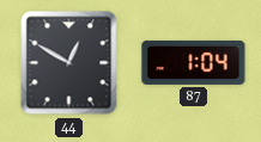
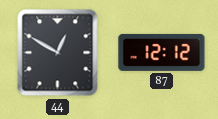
87: 1:04 -> 12:12 (162, 52)
